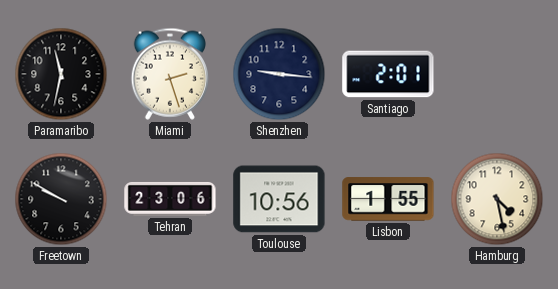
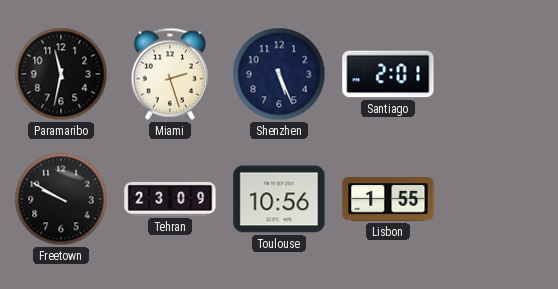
Shenzhen: 9:16 -> 5:26 (279, 74)
Tehran: 23:06 -> 23:09 (170, 199)
Hamburg: 4:28 -> none (497, 199)
